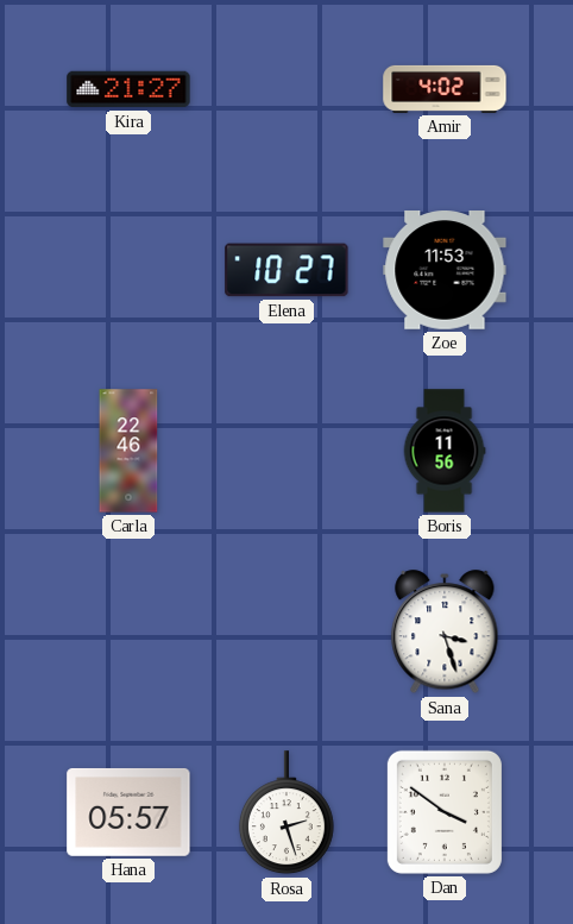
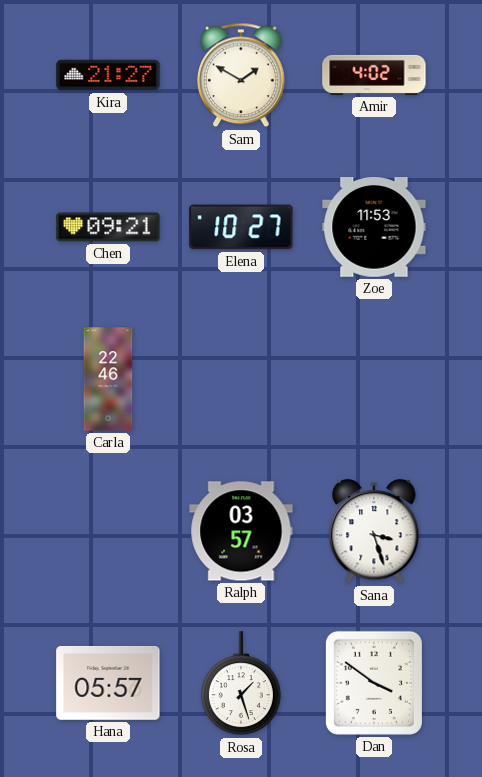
Sam: none -> 1:50 (241, 75)
Chen: none -> 09:21 (108, 227)
Boris: 11:56 -> none (445, 451)
Ralph: none -> 03:57 (241, 531)
Rosa: 2:27 -> 1:27 (241, 684)
